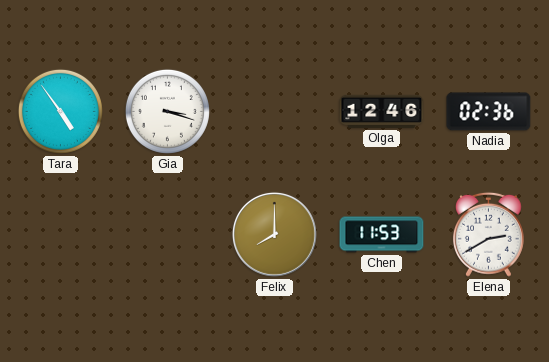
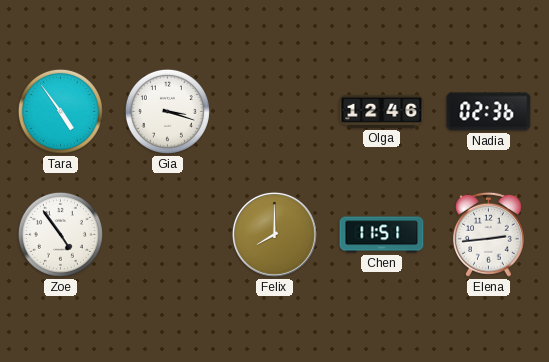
Zoe: none -> 4:54 (60, 234)
Chen: 11:53 -> 11:51 (382, 235)
Elena: 2:40 -> 2:44 (488, 234)
